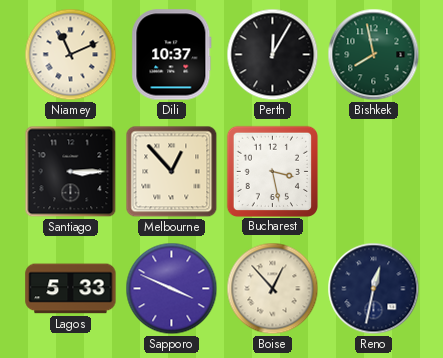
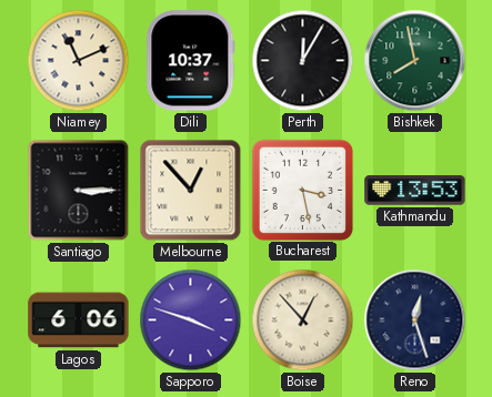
Kathmandu: none -> 13:53 (415, 191)
Lagos: 5:33 -> 6:06 (79, 320)
Sapporo: 3:49 -> 3:48 (191, 320)
Reno: 12:32 -> 12:27 (415, 320)
